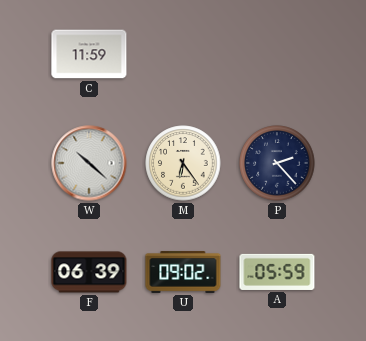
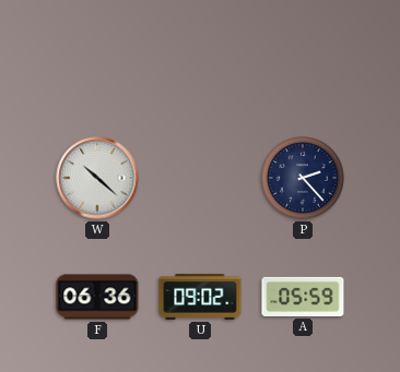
C: 11:59 -> none (89, 54)
M: 6:24 -> none (183, 163)
F: 06:39 -> 06:36 (97, 297)
